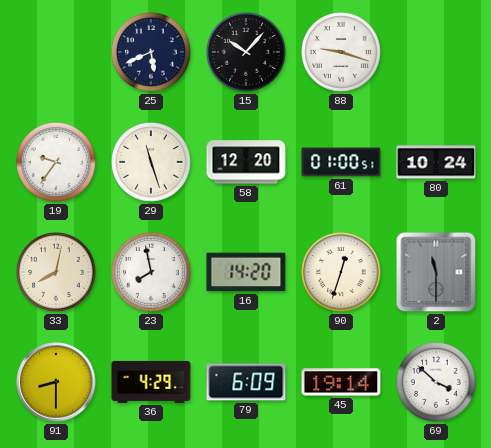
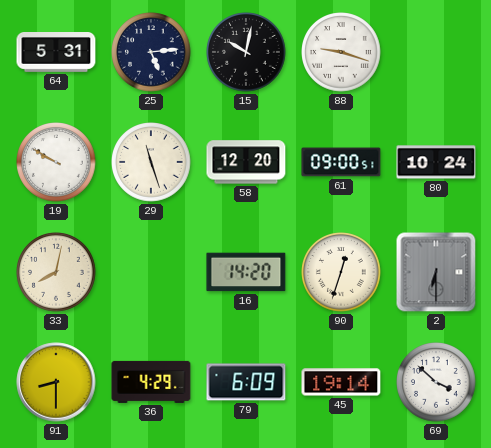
64: none -> 5:31 (56, 53)
25: 5:41 -> 5:14 (151, 52)
15: 10:07 -> 10:02 (246, 52)
19: 9:36 -> 9:50 (56, 162)
61: 01:00 -> 09:00 (341, 162)
23: 7:58 -> none (151, 272)
2: 11:30 -> 6:30 (436, 272)
